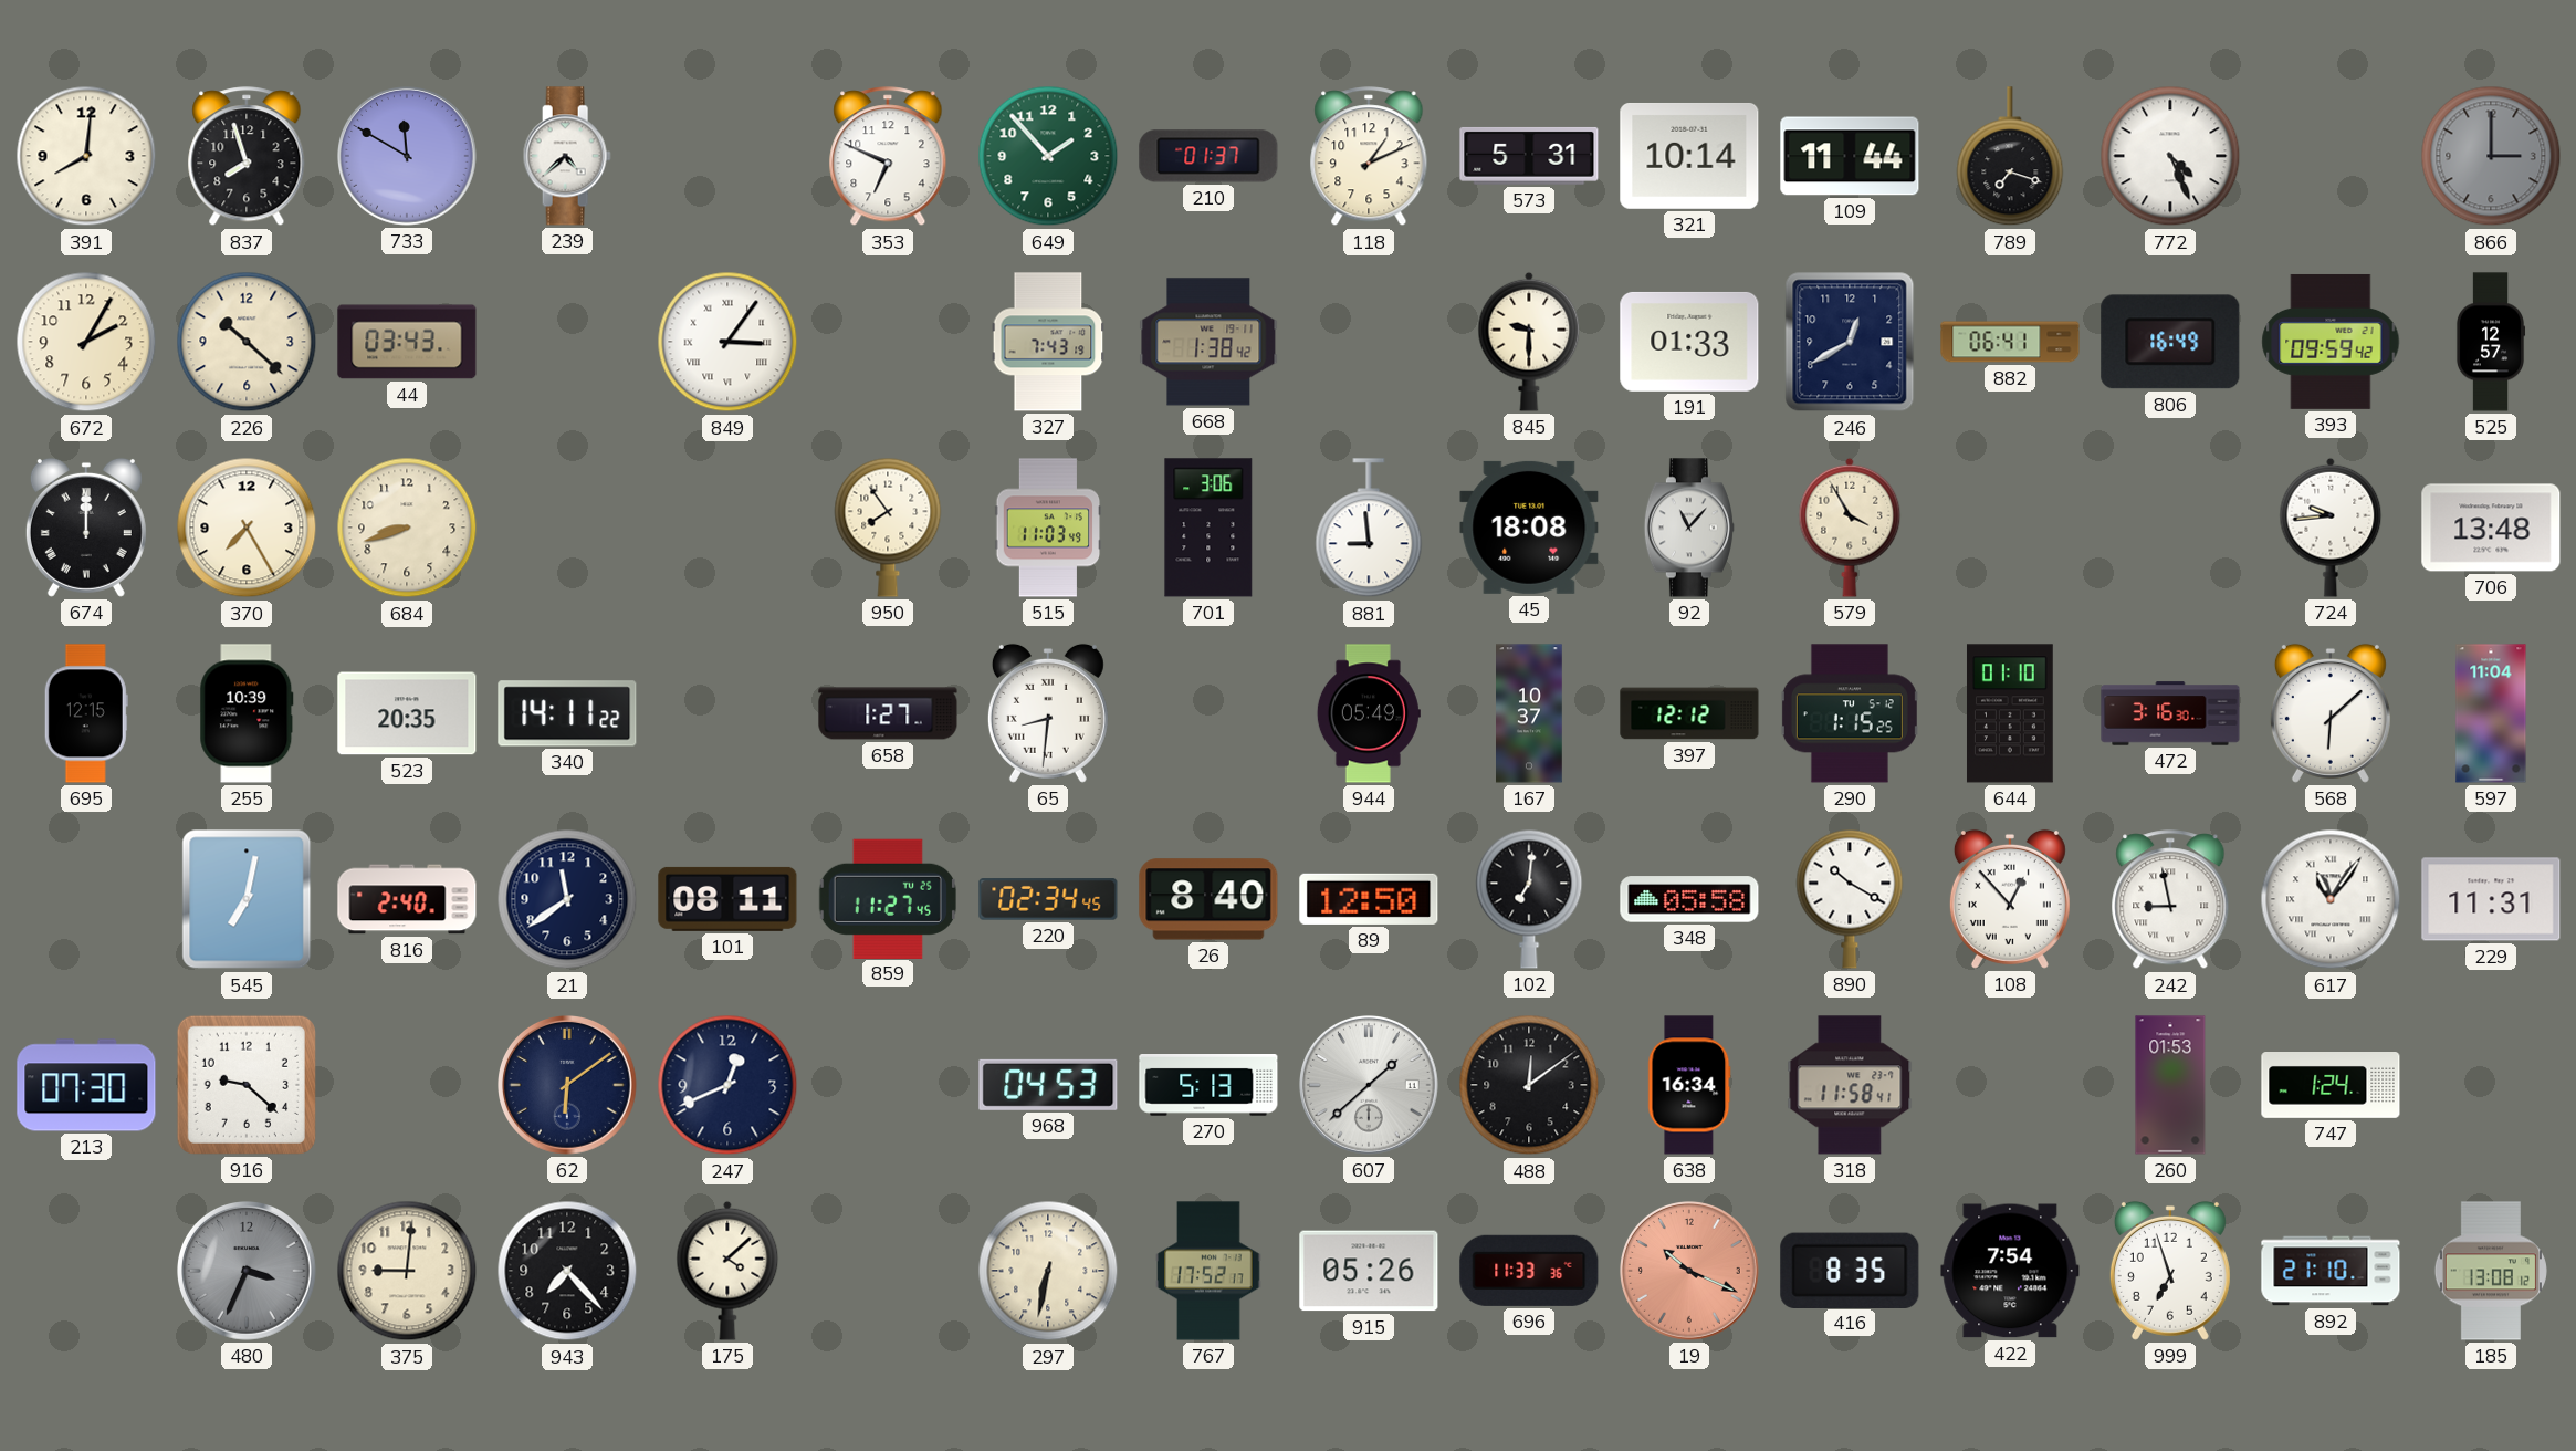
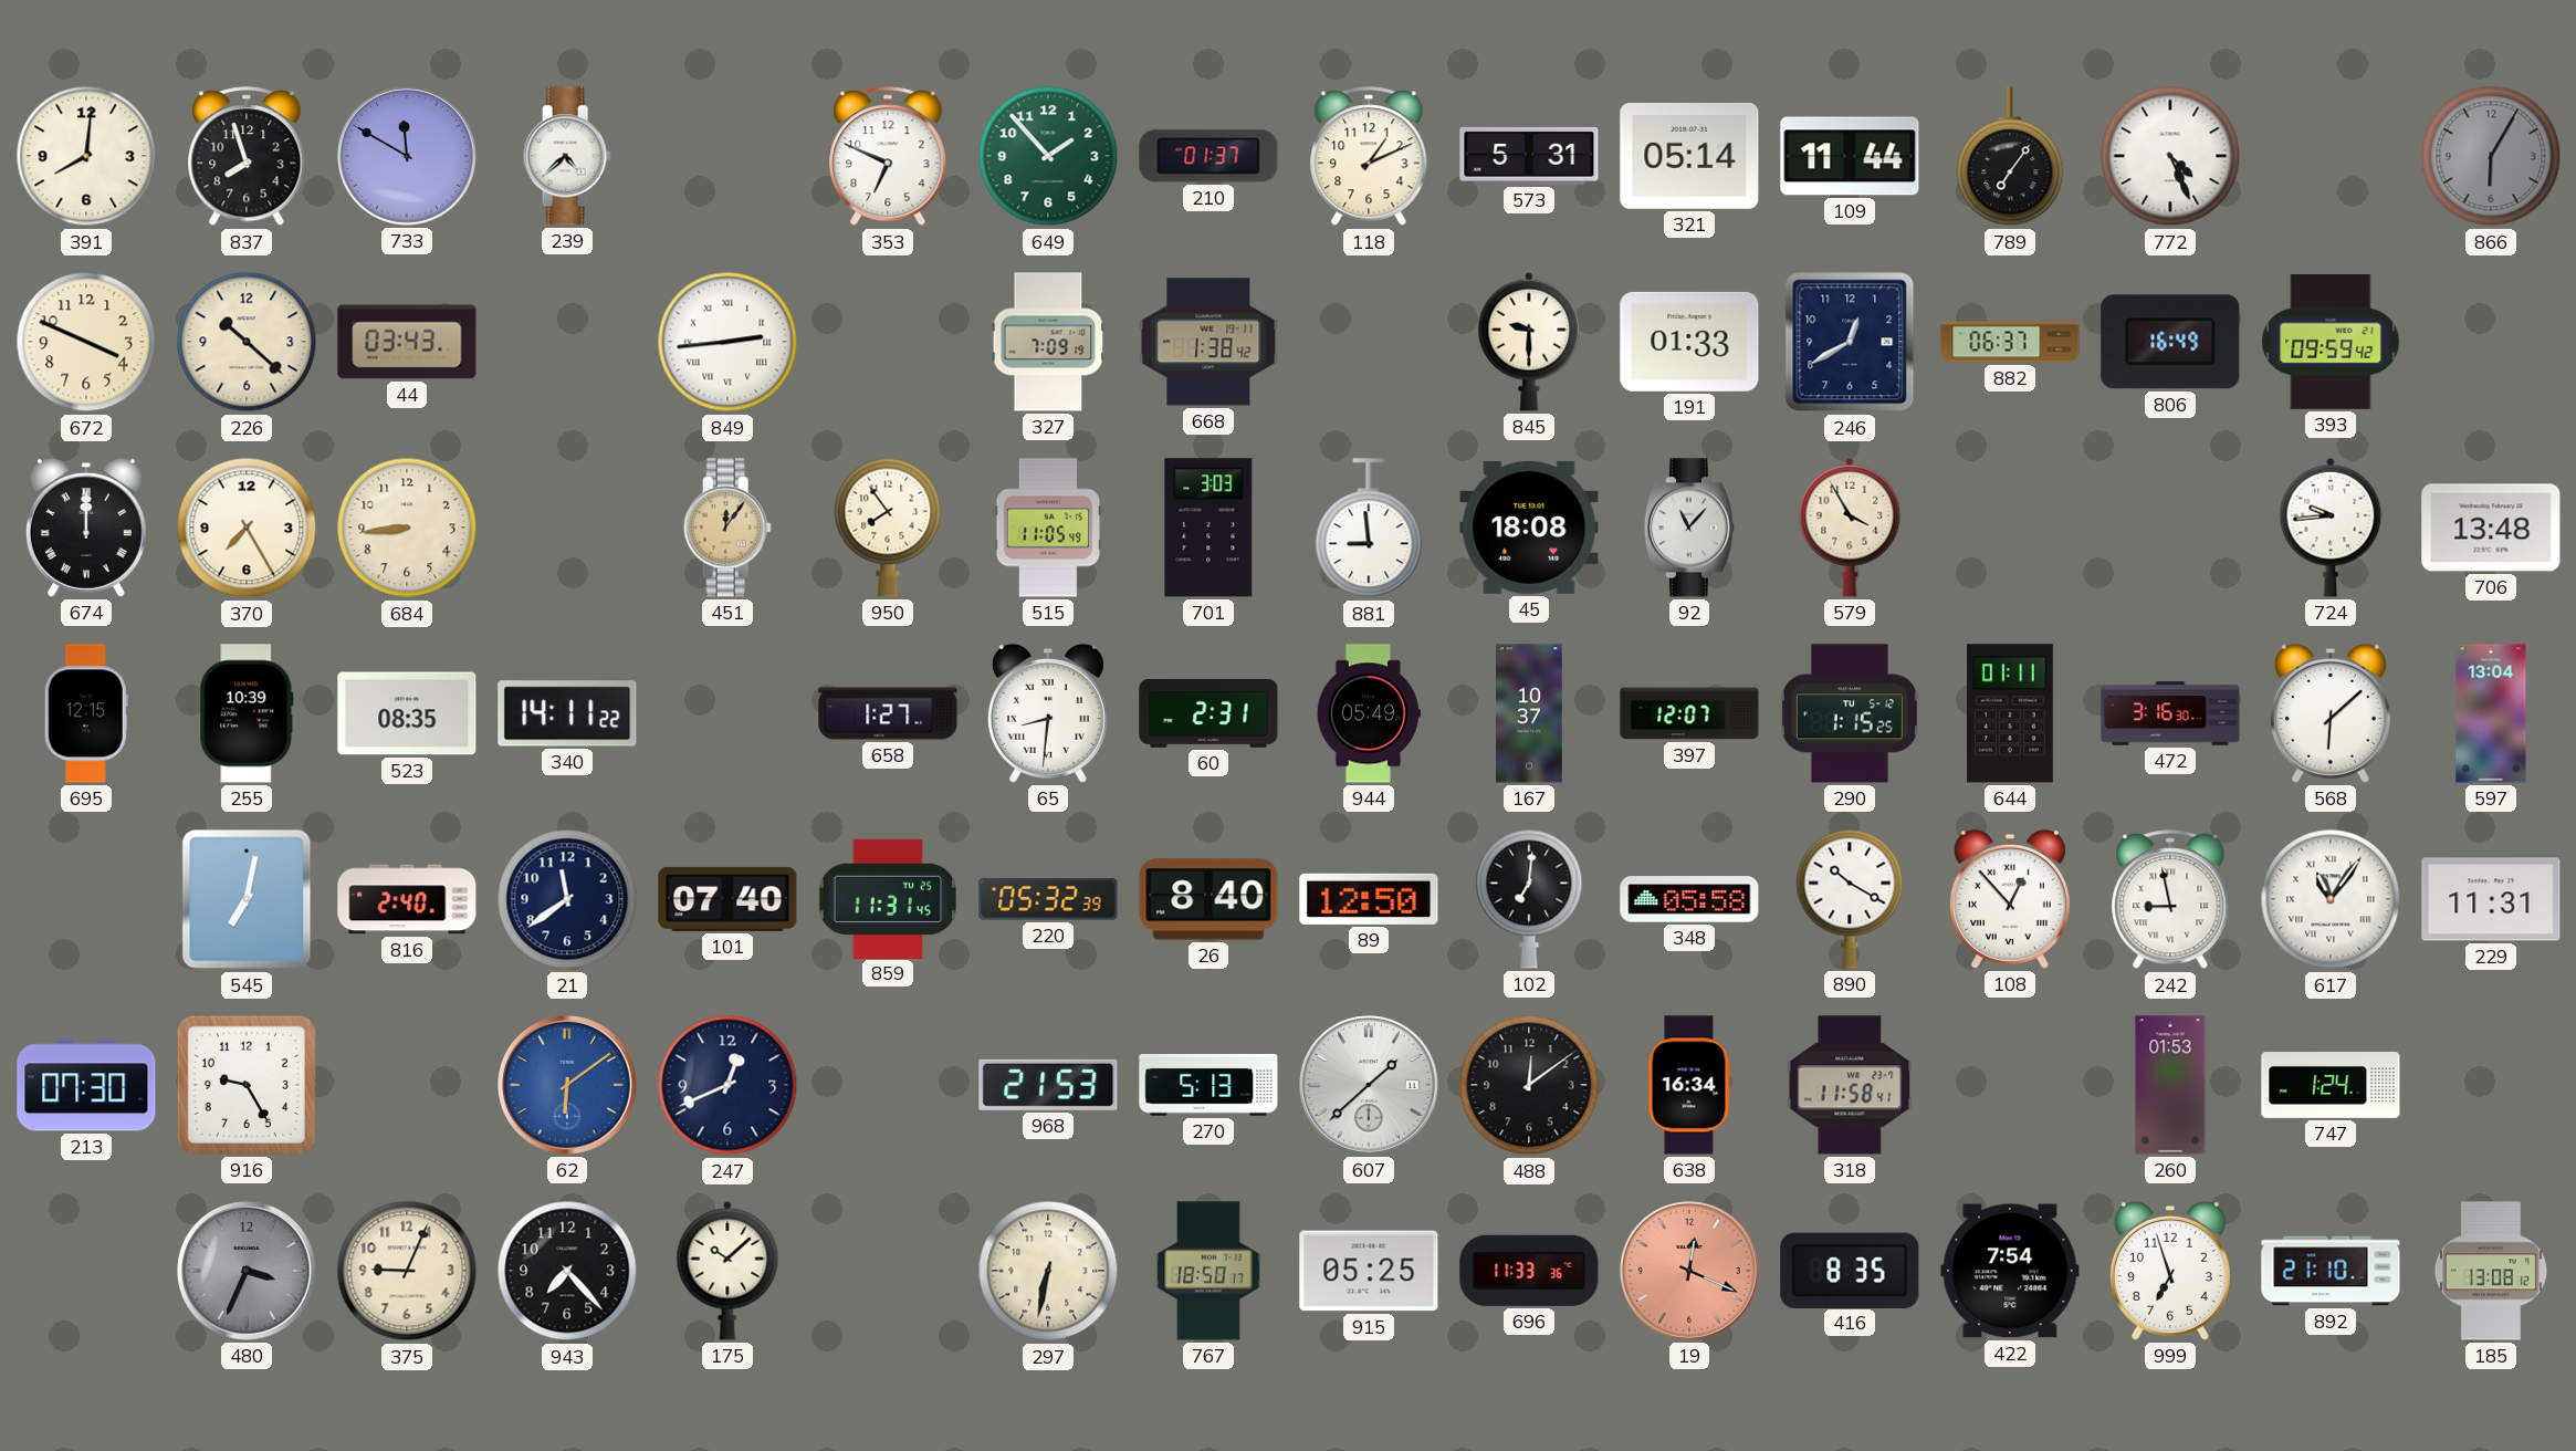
321: 10:14 -> 05:14 (1689, 156)
789: 7:18 -> 7:06 (2010, 157)
866: 3:00 -> 6:05 (2491, 156)
672: 2:05 -> 3:49 (86, 342)
849: 3:06 -> 2:44 (727, 342)
327: 7:43 -> 7:09 (1048, 342)
882: 06:41 -> 06:37 (2010, 342)
525: 12:57 -> none (2491, 342)
684: 8:42 -> 8:44 (407, 528)
451: none -> 12:06 (727, 528)
515: 11:03 -> 11:05 (1048, 528)
701: 3:06 -> 3:03 (1208, 528)
523: 20:35 -> 08:35 (407, 713)
60: none -> 2:31 (1208, 713)
397: 12:12 -> 12:07 (1689, 713)
644: 01:10 -> 01:11 (2010, 713)
597: 11:04 -> 13:04 (2491, 713)
101: 08:11 -> 07:40 (727, 899)
859: 11:27 -> 11:31 (887, 898)
220: 02:34 -> 05:32 (1048, 899)
916: 9:22 -> 9:25 (247, 1085)
62 dial: navy -> blue (568, 1086)
968: 04:53 -> 21:53 (1048, 1085)
375: 9:01 -> 9:04 (407, 1271)
175: 4:08 -> 10:08 (727, 1271)
767: 17:52 -> 18:50 (1208, 1271)
915: 05:26 -> 05:25 (1369, 1271)
19: 10:19 -> 12:19 (1690, 1272)
